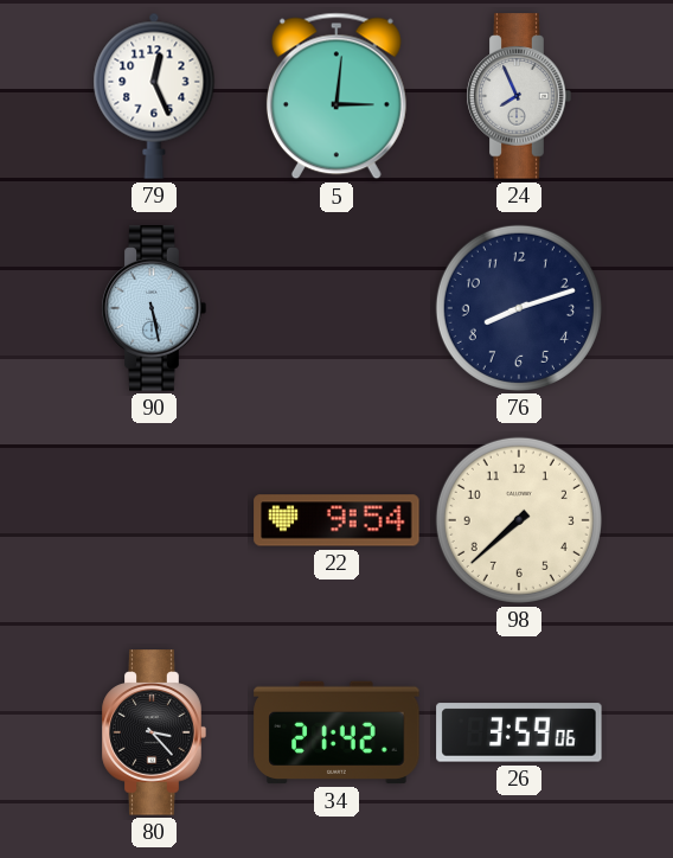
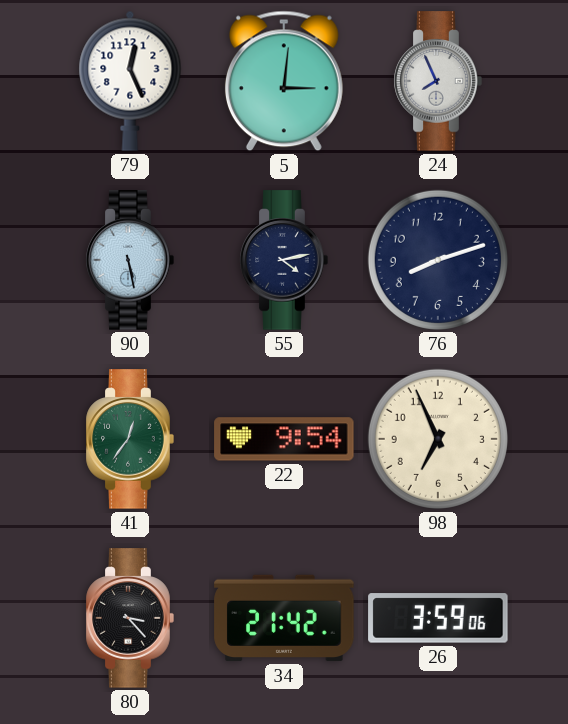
55: none -> 4:13 (284, 260)
41: none -> 12:36 (130, 439)
98: 7:38 -> 6:56 (438, 439)
